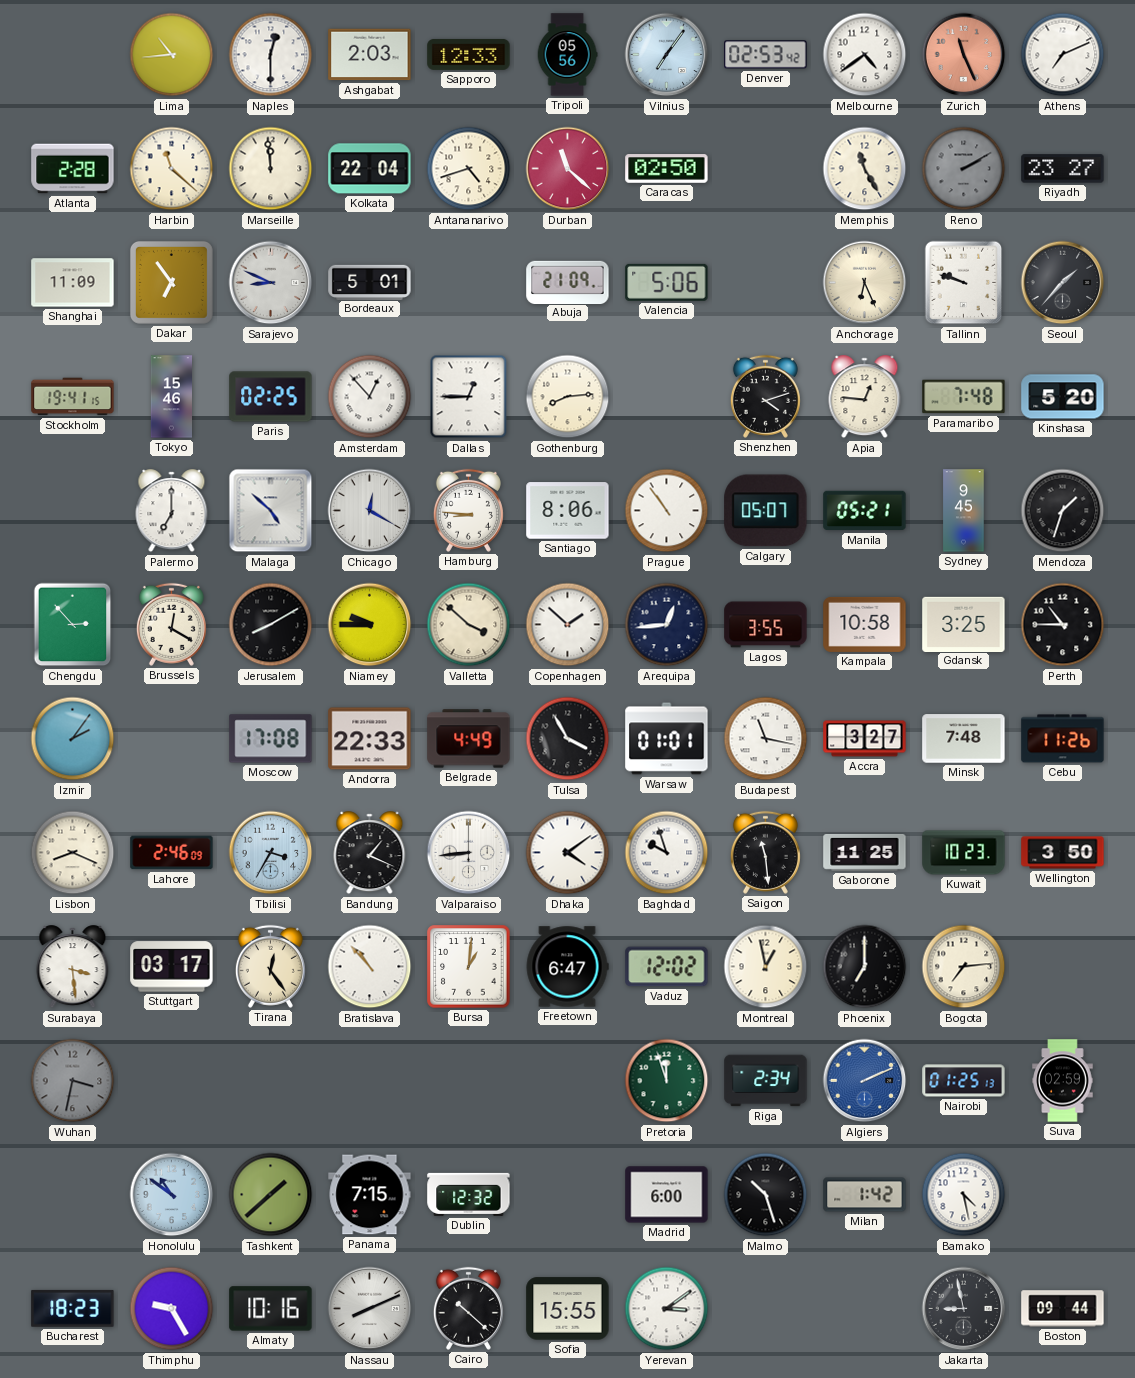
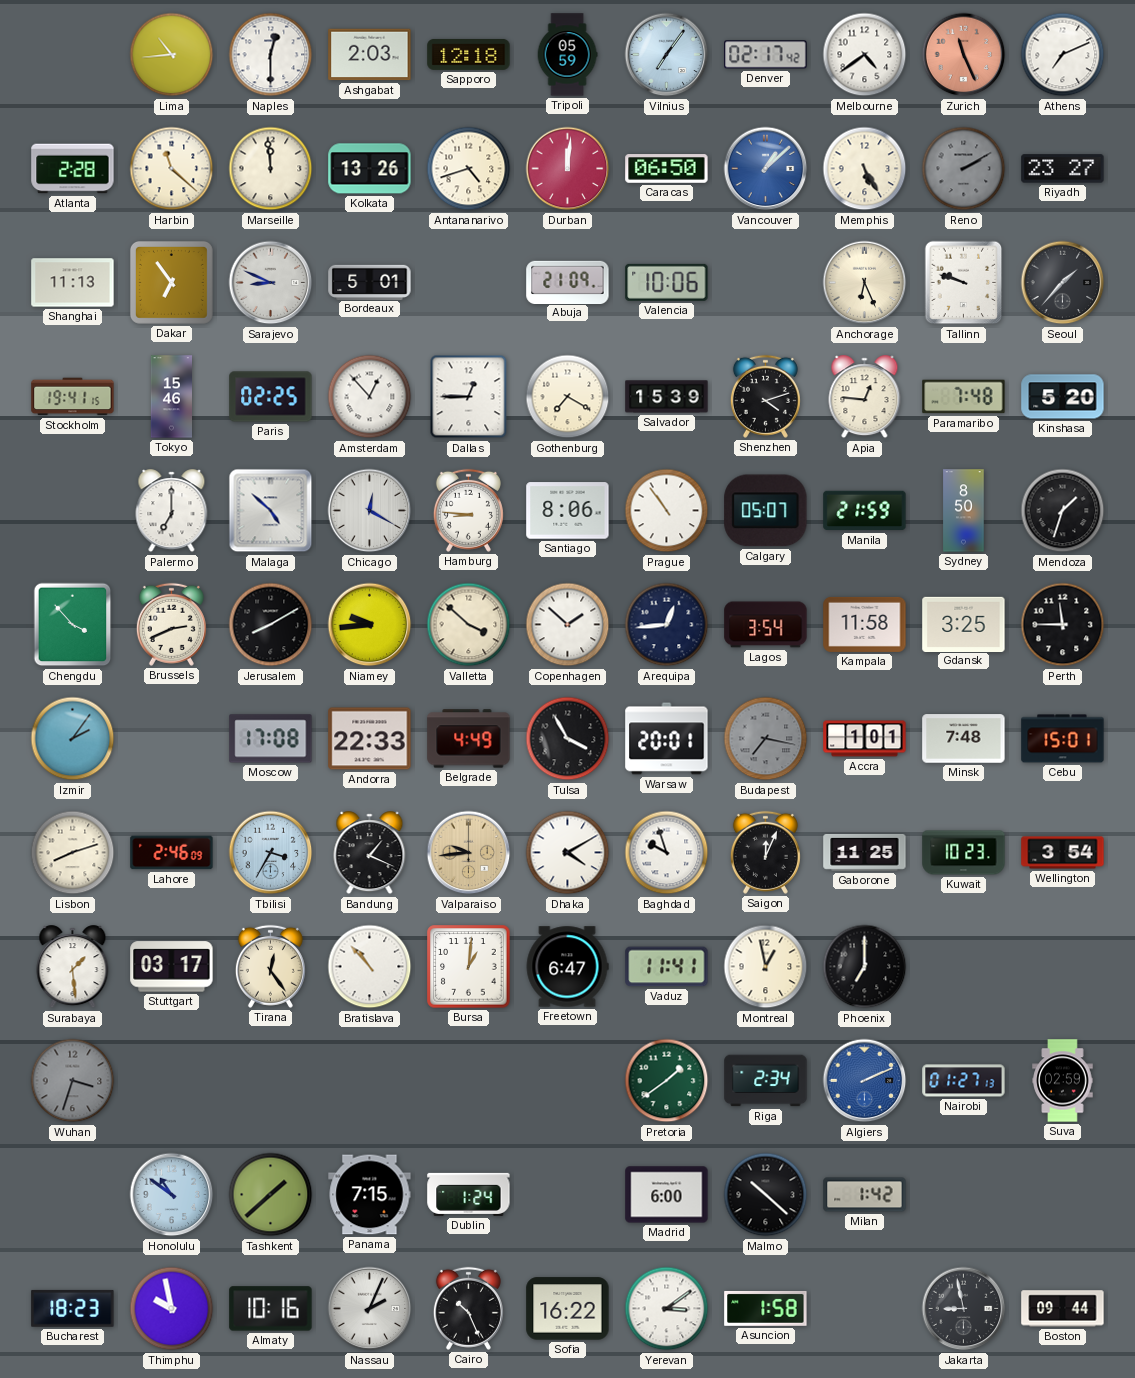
Sapporo: 12:33 -> 12:18 (469, 54)
Tripoli: 05:56 -> 05:59 (567, 55)
Denver: 02:53 -> 02:17 (766, 55)
Kolkata: 22:04 -> 13:26 (370, 169)
Durban: 11:22 -> 12:01 (568, 169)
Caracas: 02:50 -> 06:50 (667, 169)
Vancouver: none -> 1:08 (766, 169)
Memphis: 11:25 -> 5:25 (865, 169)
Shanghai: 11:09 -> 11:13 (73, 283)
Valencia: 5:06 -> 10:06 (667, 282)
Gothenburg: 8:14 -> 7:20 (568, 397)
Salvador: none -> 15:39 (667, 397)
Manila: 05:21 -> 21:59 (865, 511)
Sydney: 9:45 -> 8:50 (964, 511)
Chengdu: 2:53 -> 3:53 (73, 625)
Brussels: 12:20 -> 2:41 (171, 624)
Niamey: 9:45 -> 9:44 (370, 625)
Lagos: 3:55 -> 3:54 (766, 625)
Kampala: 10:58 -> 11:58 (865, 624)
Perth: 10:45 -> 11:45 (1063, 625)
Warsaw: 01:01 -> 20:01 (667, 739)
Budapest: 11:17 -> 7:17 (766, 739)
Budapest dial: white -> grey (766, 739)
Accra: 3:27 -> 1:01 (865, 739)
Cebu: 11:26 -> 15:01 (1063, 739)
Lisbon: 8:19 -> 8:12 (73, 853)
Valparaiso: 8:44 -> 9:44 (469, 853)
Valparaiso dial: white -> champagne (469, 853)
Dhaka: 4:09 -> 4:10 (568, 853)
Saigon: 11:29 -> 12:04 (765, 852)
Wellington: 3:50 -> 3:54 (1063, 853)
Surabaya: 3:29 -> 1:29 (73, 967)
Vaduz: 12:02 -> 11:41 (667, 967)
Bogota: 7:14 -> none (964, 967)
Wuhan: 3:32 -> 3:33 (73, 1081)
Pretoria: 11:57 -> 1:39 (667, 1081)
Nairobi: 01:25 -> 01:27 (964, 1081)
Dublin: 12:32 -> 1:24 (469, 1194)
Malmo: 10:27 -> 10:22 (766, 1195)
Bamako: 4:28 -> none (964, 1195)
Thimphu: 9:25 -> 9:58 (172, 1309)
Nassau: 8:11 -> 2:04 (370, 1309)
Cairo: 10:22 -> 10:26 (468, 1308)
Sofia: 15:55 -> 16:22 (568, 1309)
Asuncion: none -> 1:58 (766, 1308)
